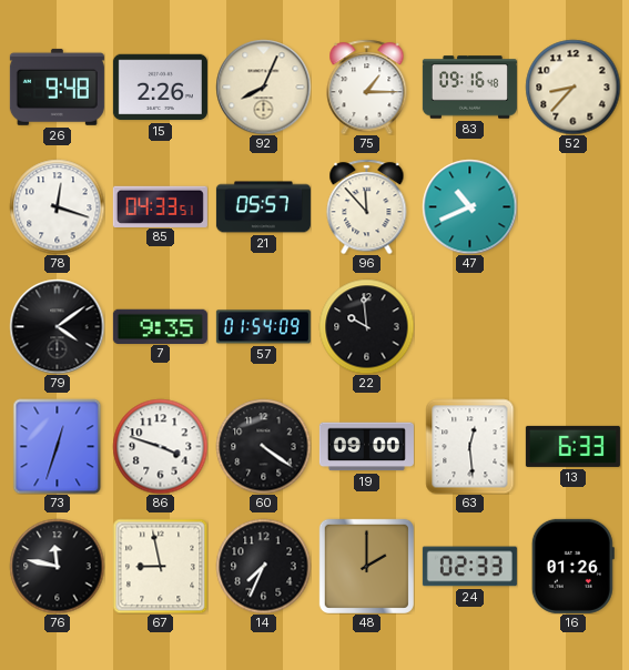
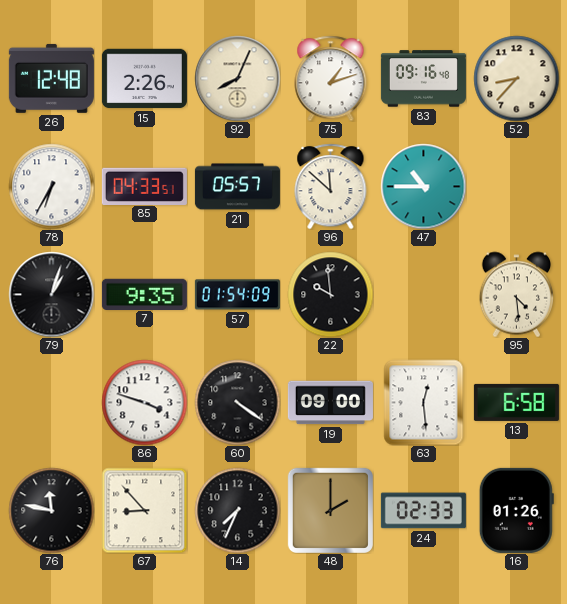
26: 9:48 -> 12:48 (51, 78)
75: 1:15 -> 1:12 (331, 78)
78: 12:18 -> 6:35 (51, 186)
96: 11:53 -> 11:52 (331, 186)
47: 10:41 -> 10:45 (423, 186)
79: 4:09 -> 1:03 (51, 294)
95: none -> 4:29 (517, 294)
73: 12:33 -> none (58, 446)
13: 6:33 -> 6:58 (516, 402)
67: 8:58 -> 8:53 (144, 510)
